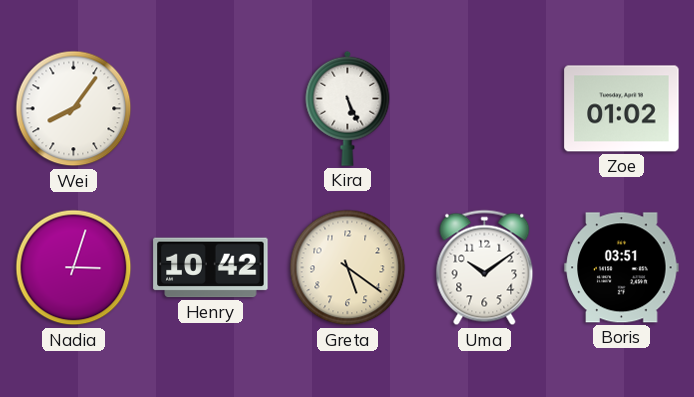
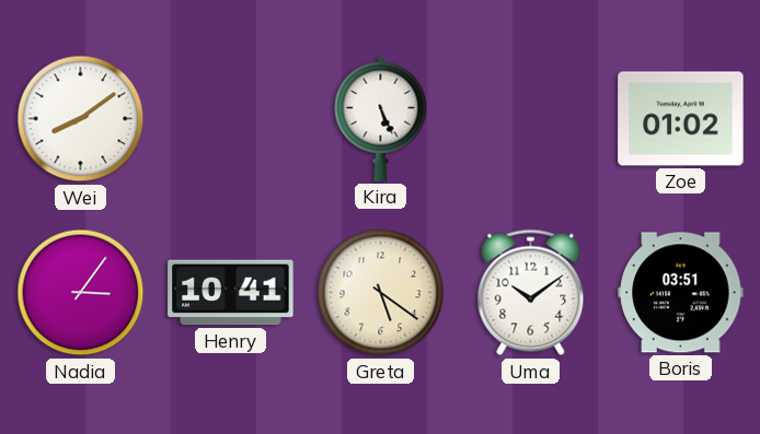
Wei: 8:06 -> 8:09 (81, 119)
Nadia: 3:03 -> 3:06 (81, 293)
Henry: 10:42 -> 10:41 (231, 293)
